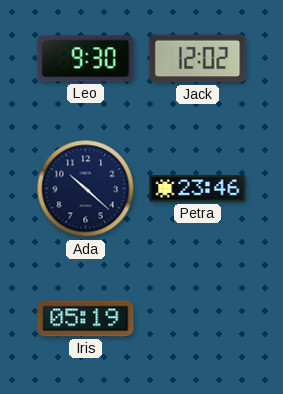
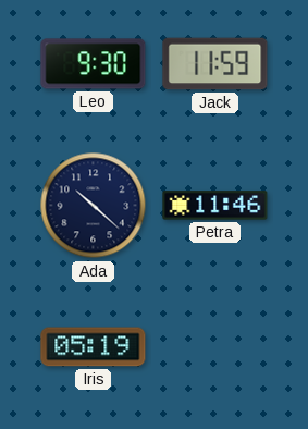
Jack: 12:02 -> 11:59 (215, 64)
Petra: 23:46 -> 11:46 (215, 206)
